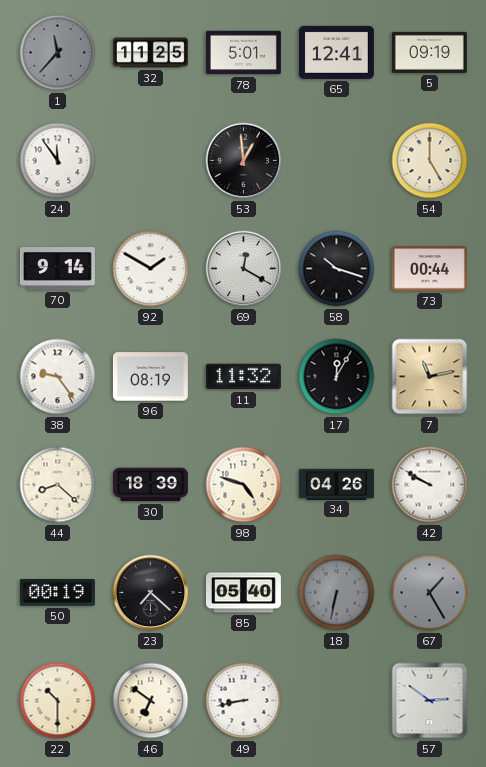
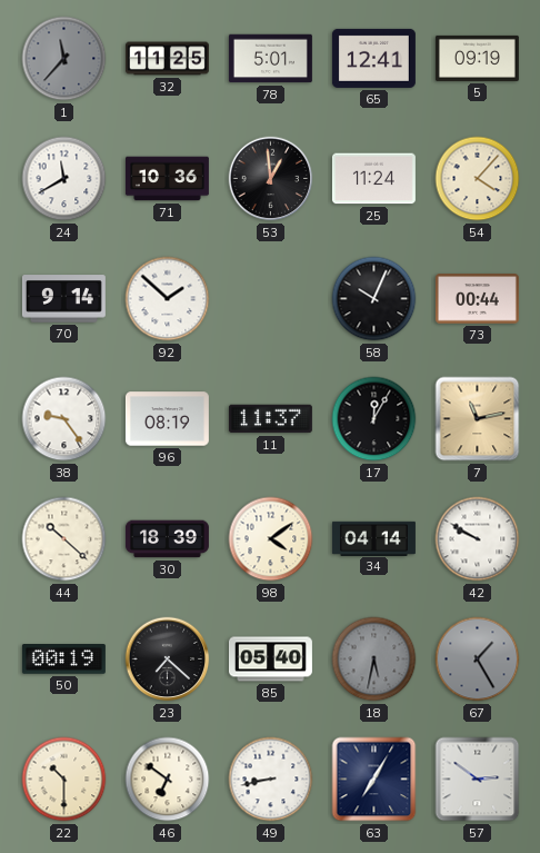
24: 11:54 -> 11:40 (64, 179)
71: none -> 10:36 (167, 179)
25: none -> 11:24 (373, 179)
54: 5:00 -> 4:07 (478, 179)
92: 1:50 -> 1:52 (168, 299)
69: 12:20 -> none (244, 269)
58: 10:18 -> 10:04 (374, 299)
11: 11:32 -> 11:37 (270, 419)
44: 8:22 -> 10:22 (64, 539)
98: 4:48 -> 4:09 (271, 539)
34: 04:26 -> 04:14 (373, 538)
18: 6:32 -> 5:32 (374, 659)
63: none -> 7:05 (374, 780)
